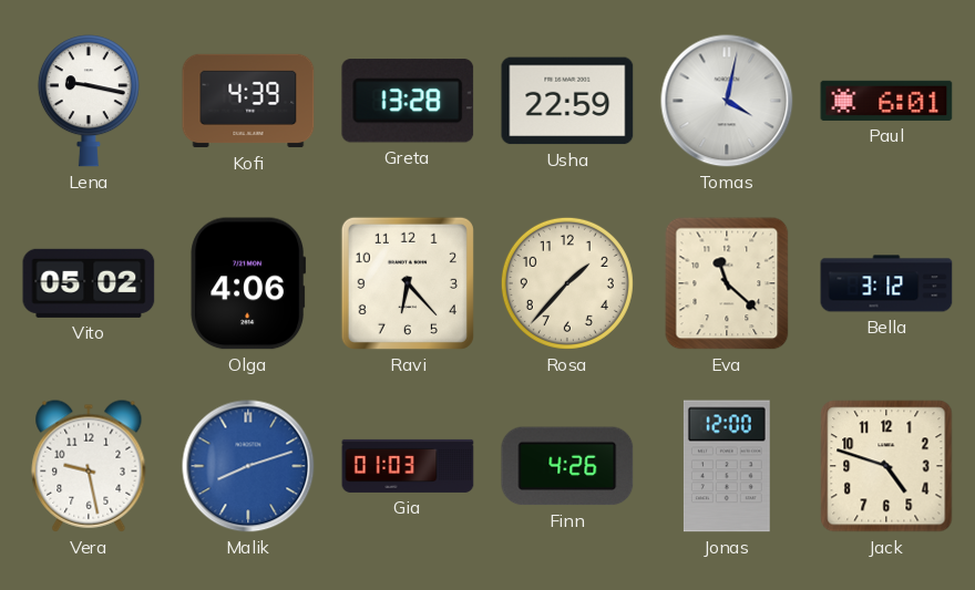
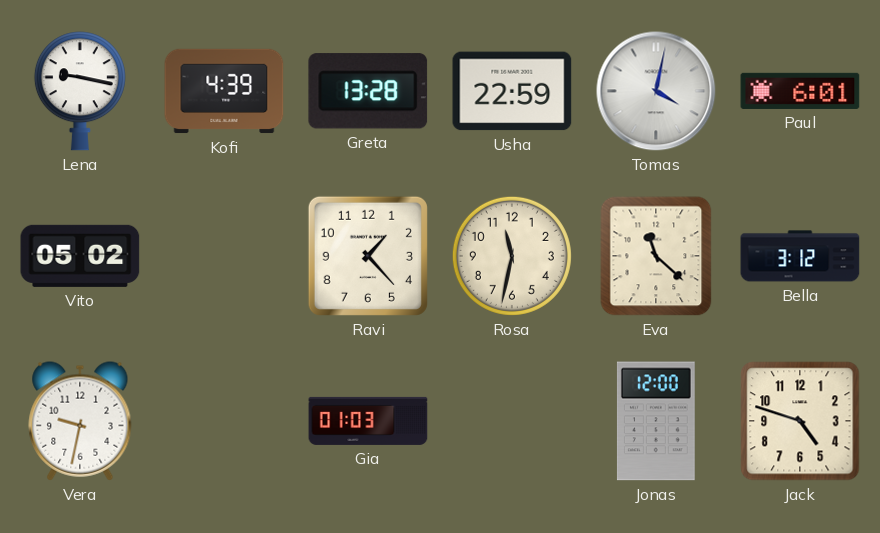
Olga: 4:06 -> none (248, 283)
Ravi: 6:23 -> 1:23 (368, 256)
Rosa: 1:37 -> 11:32 (512, 256)
Vera: 9:28 -> 9:32 (80, 421)
Malik: 8:12 -> none (248, 466)
Finn: 4:26 -> none (567, 466)
